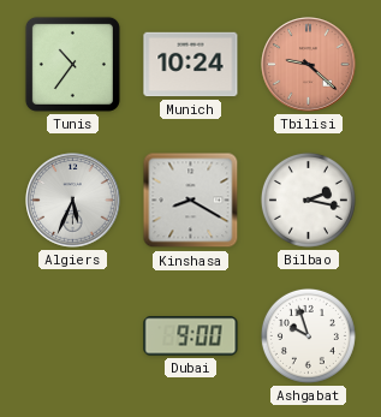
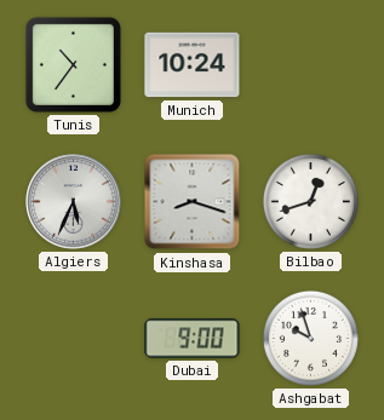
Tbilisi: 9:22 -> none (309, 65)
Kinshasa: 8:20 -> 8:18 (193, 202)
Bilbao: 2:17 -> 12:42 (310, 201)
